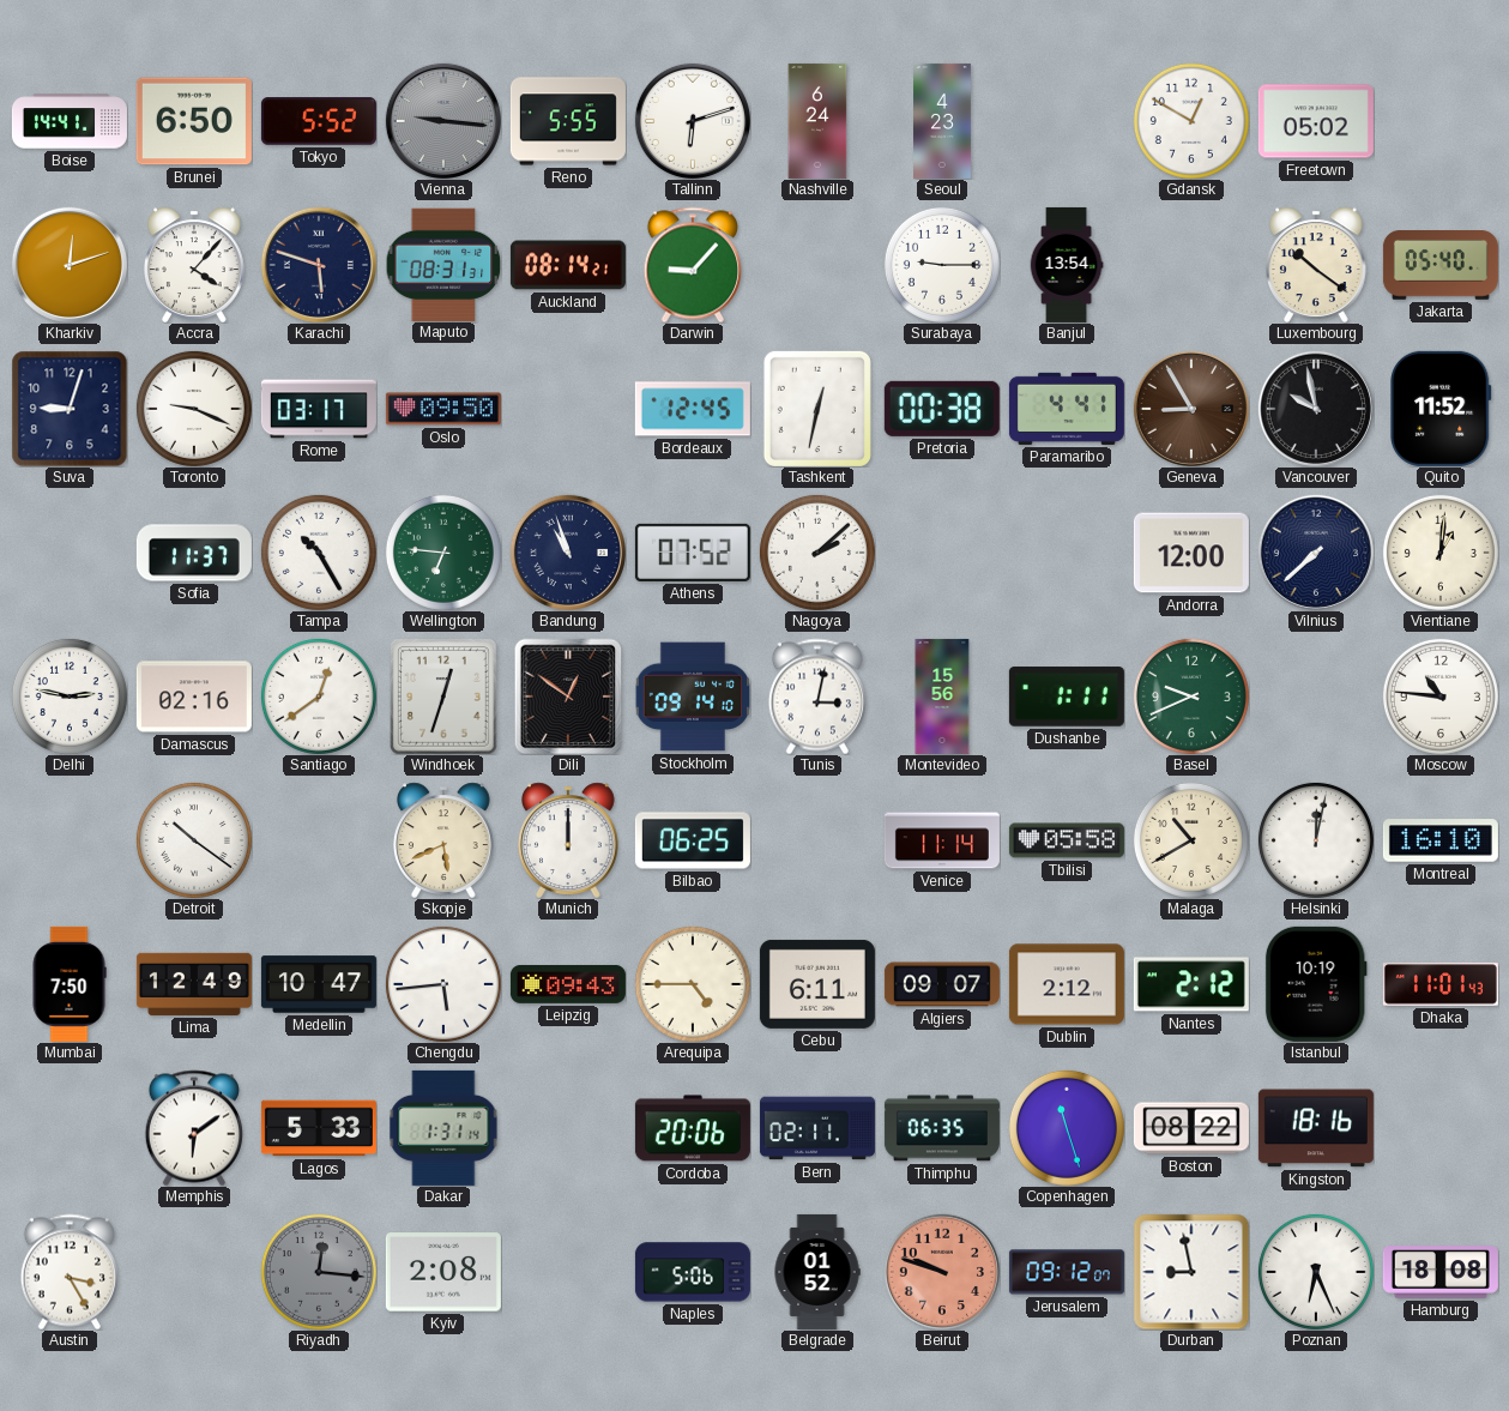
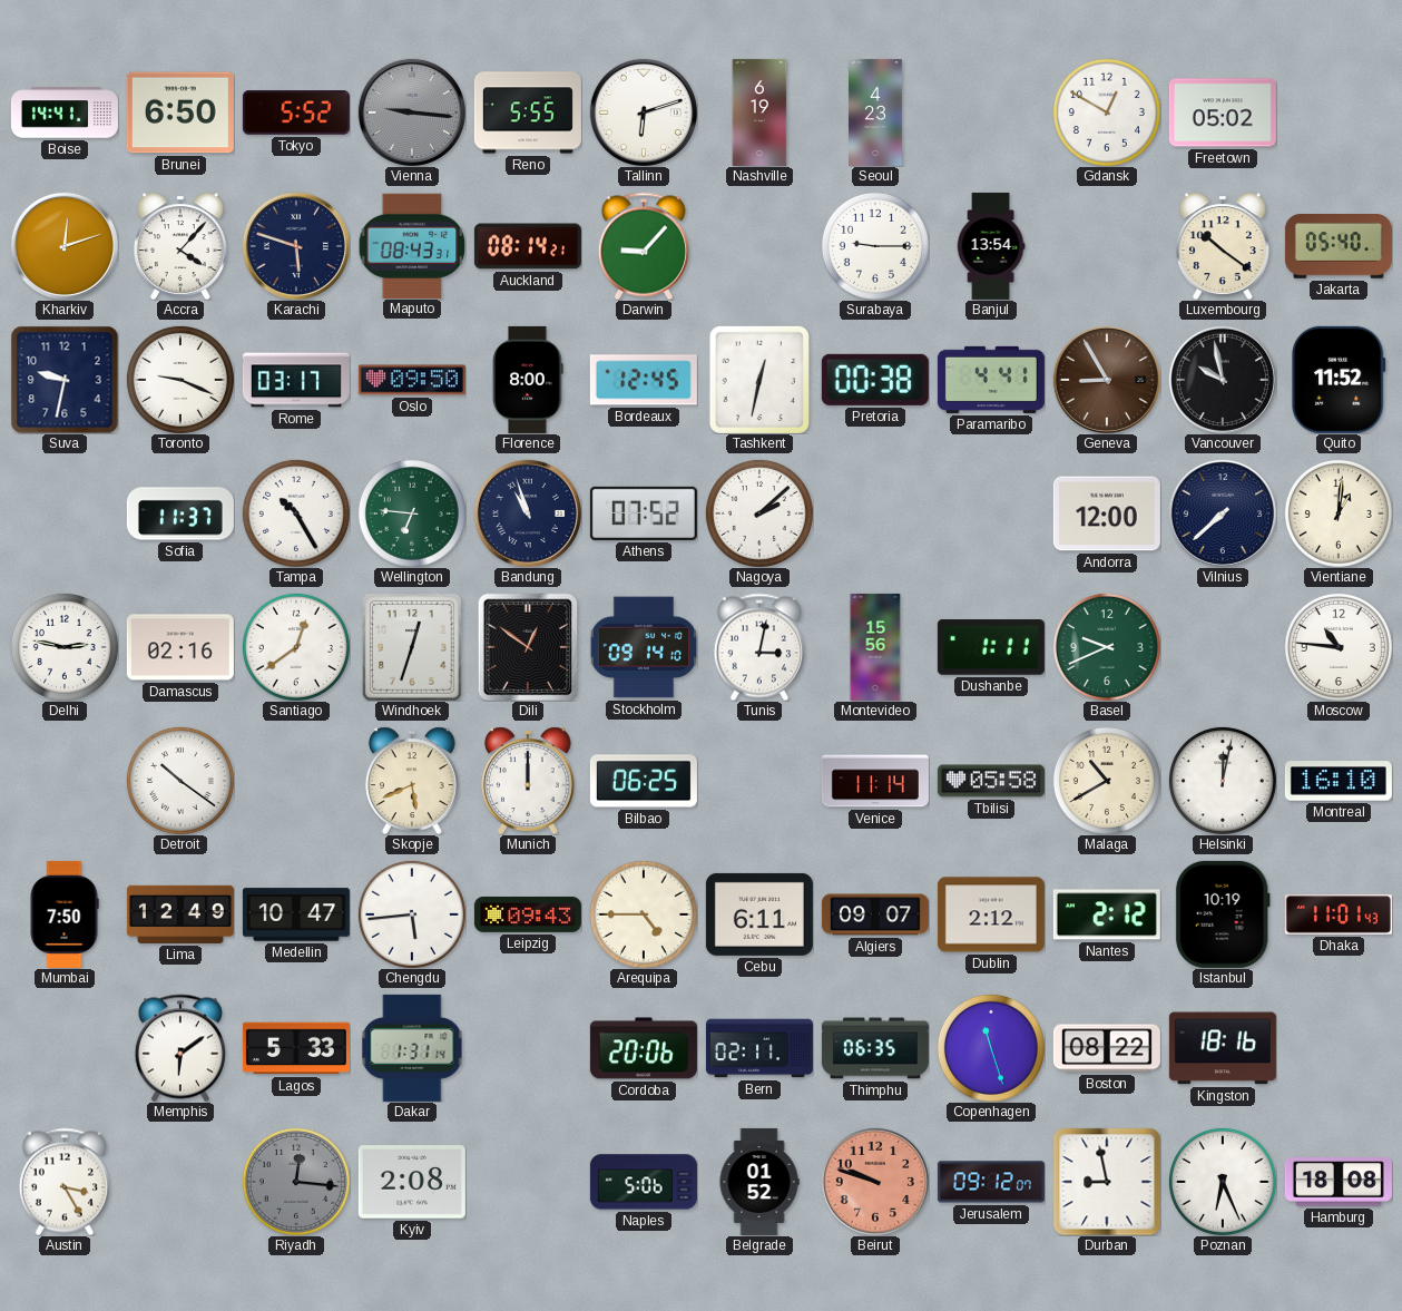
Nashville: 6:24 -> 6:19 (759, 112)
Maputo: 08:31 -> 08:43 (412, 245)
Suva: 9:03 -> 9:32 (65, 380)
Florence: none -> 8:00 (528, 380)
